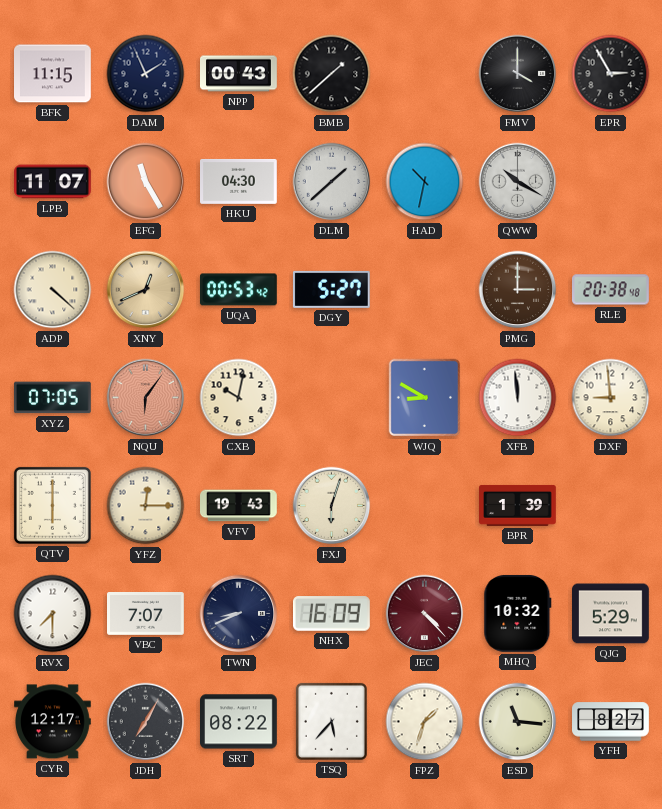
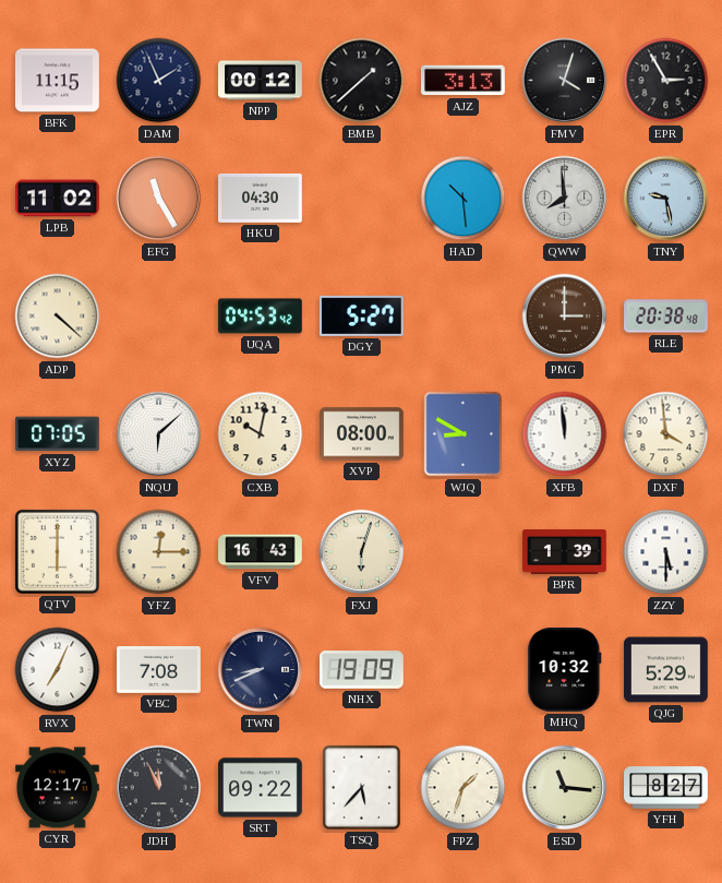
NPP: 00:43 -> 00:12 (261, 81)
AJZ: none -> 3:13 (464, 81)
FMV: 4:00 -> 4:03 (565, 81)
LPB: 11:07 -> 11:02 (58, 199)
DLM: 1:38 -> none (332, 182)
HAD: 10:32 -> 10:29 (464, 199)
QWW: 10:20 -> 7:59 (565, 199)
TNY: none -> 9:28 (666, 199)
XNY: 12:41 -> none (146, 290)
UQA: 00:53 -> 04:53 (260, 317)
NQU: 6:06 -> 6:08 (159, 434)
NQU dial: salmon -> white (159, 434)
XVP: none -> 08:00 (362, 434)
DXF: 8:59 -> 3:59 (666, 434)
VFV: 19:43 -> 16:43 (261, 552)
ZZY: none -> 5:30 (666, 552)
RVX: 7:30 -> 7:04 (58, 670)
VBC: 7:07 -> 7:08 (159, 670)
NHX: 16:09 -> 19:09 (362, 670)
JEC: 4:23 -> none (425, 614)
JDH: 7:05 -> 11:56 (159, 788)
SRT: 08:22 -> 09:22 (261, 788)
